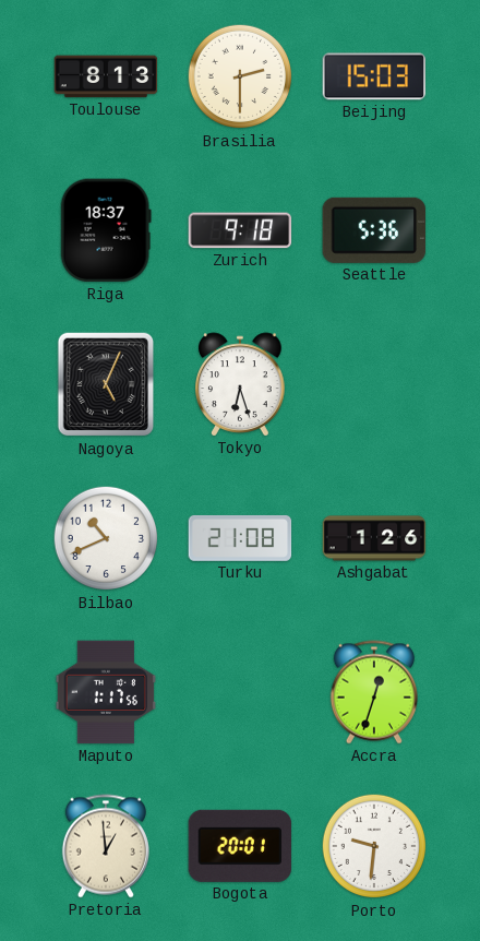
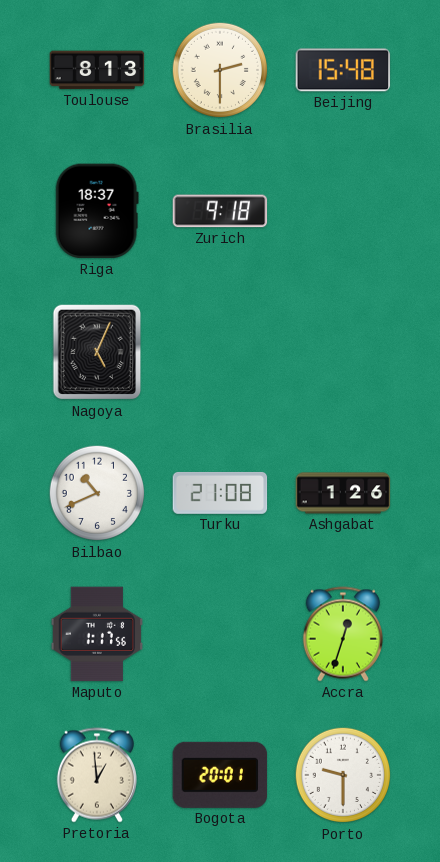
Beijing: 15:03 -> 15:48 (343, 70)
Seattle: 5:36 -> none (373, 230)
Tokyo: 6:27 -> none (240, 384)
Porto: 9:31 -> 9:30 (343, 775)
